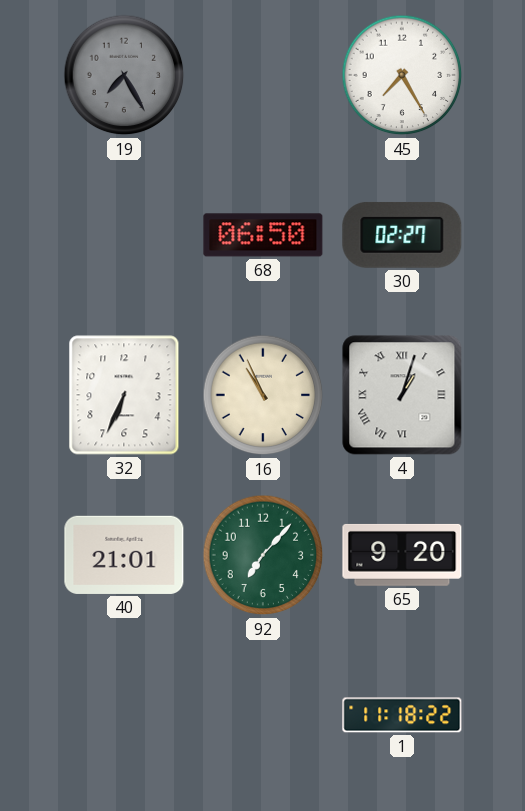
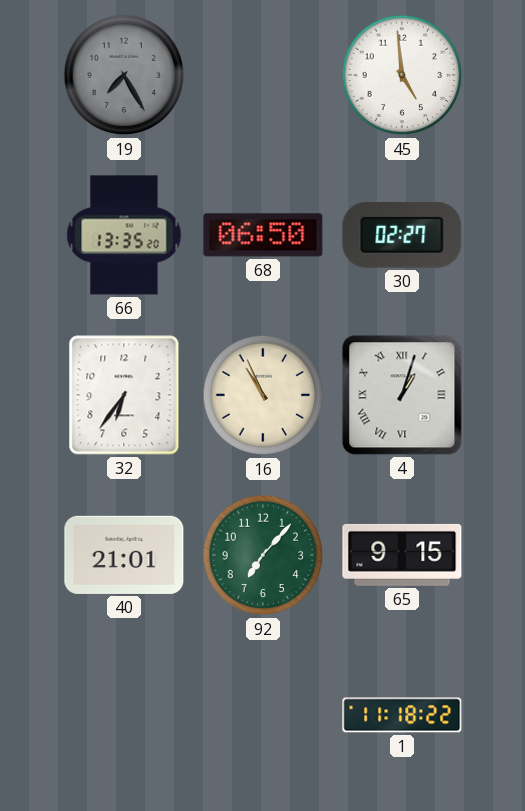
45: 7:25 -> 4:59 (402, 75)
66: none -> 13:35 (124, 235)
32: 6:34 -> 6:36 (124, 395)
65: 9:20 -> 9:15 (402, 555)
